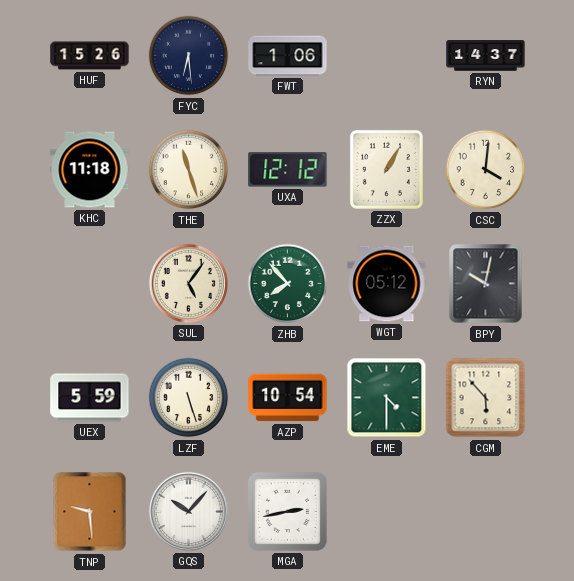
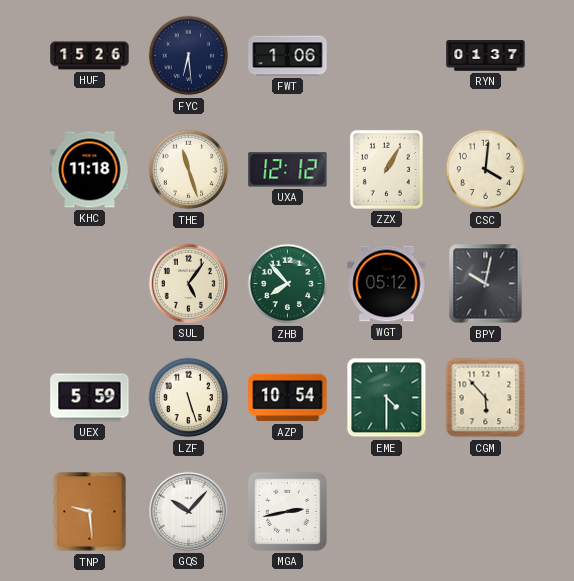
RYN: 14:37 -> 01:37 (486, 56)
